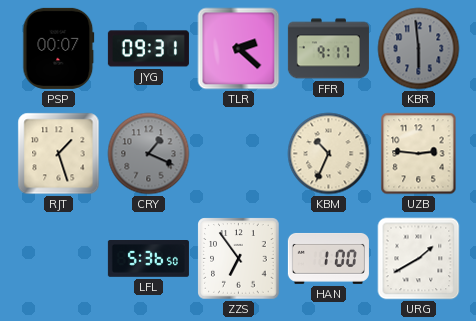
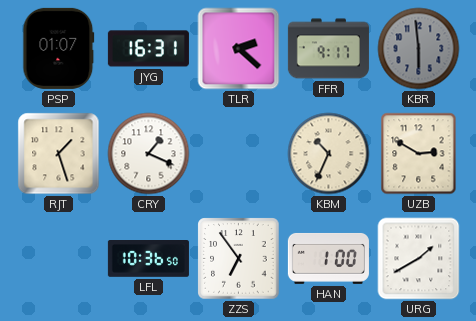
PSP: 00:07 -> 01:07 (59, 48)
JYG: 09:31 -> 16:31 (148, 49)
CRY dial: grey -> white (149, 154)
UZB: 2:46 -> 2:50 (419, 154)
LFL: 5:36 -> 10:36 (148, 259)
